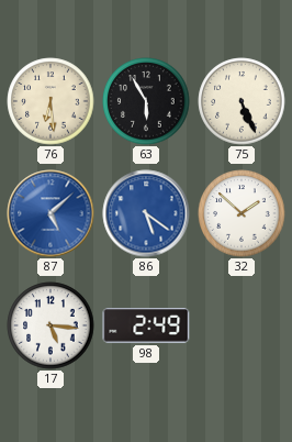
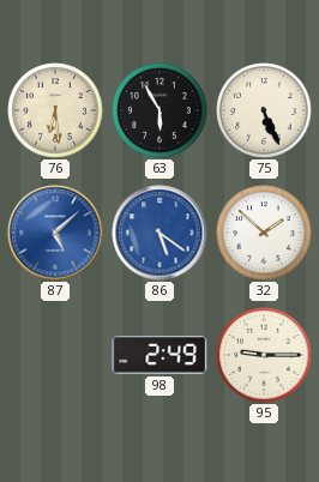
17: 5:16 -> none (50, 325)
95: none -> 9:15 (264, 355)
